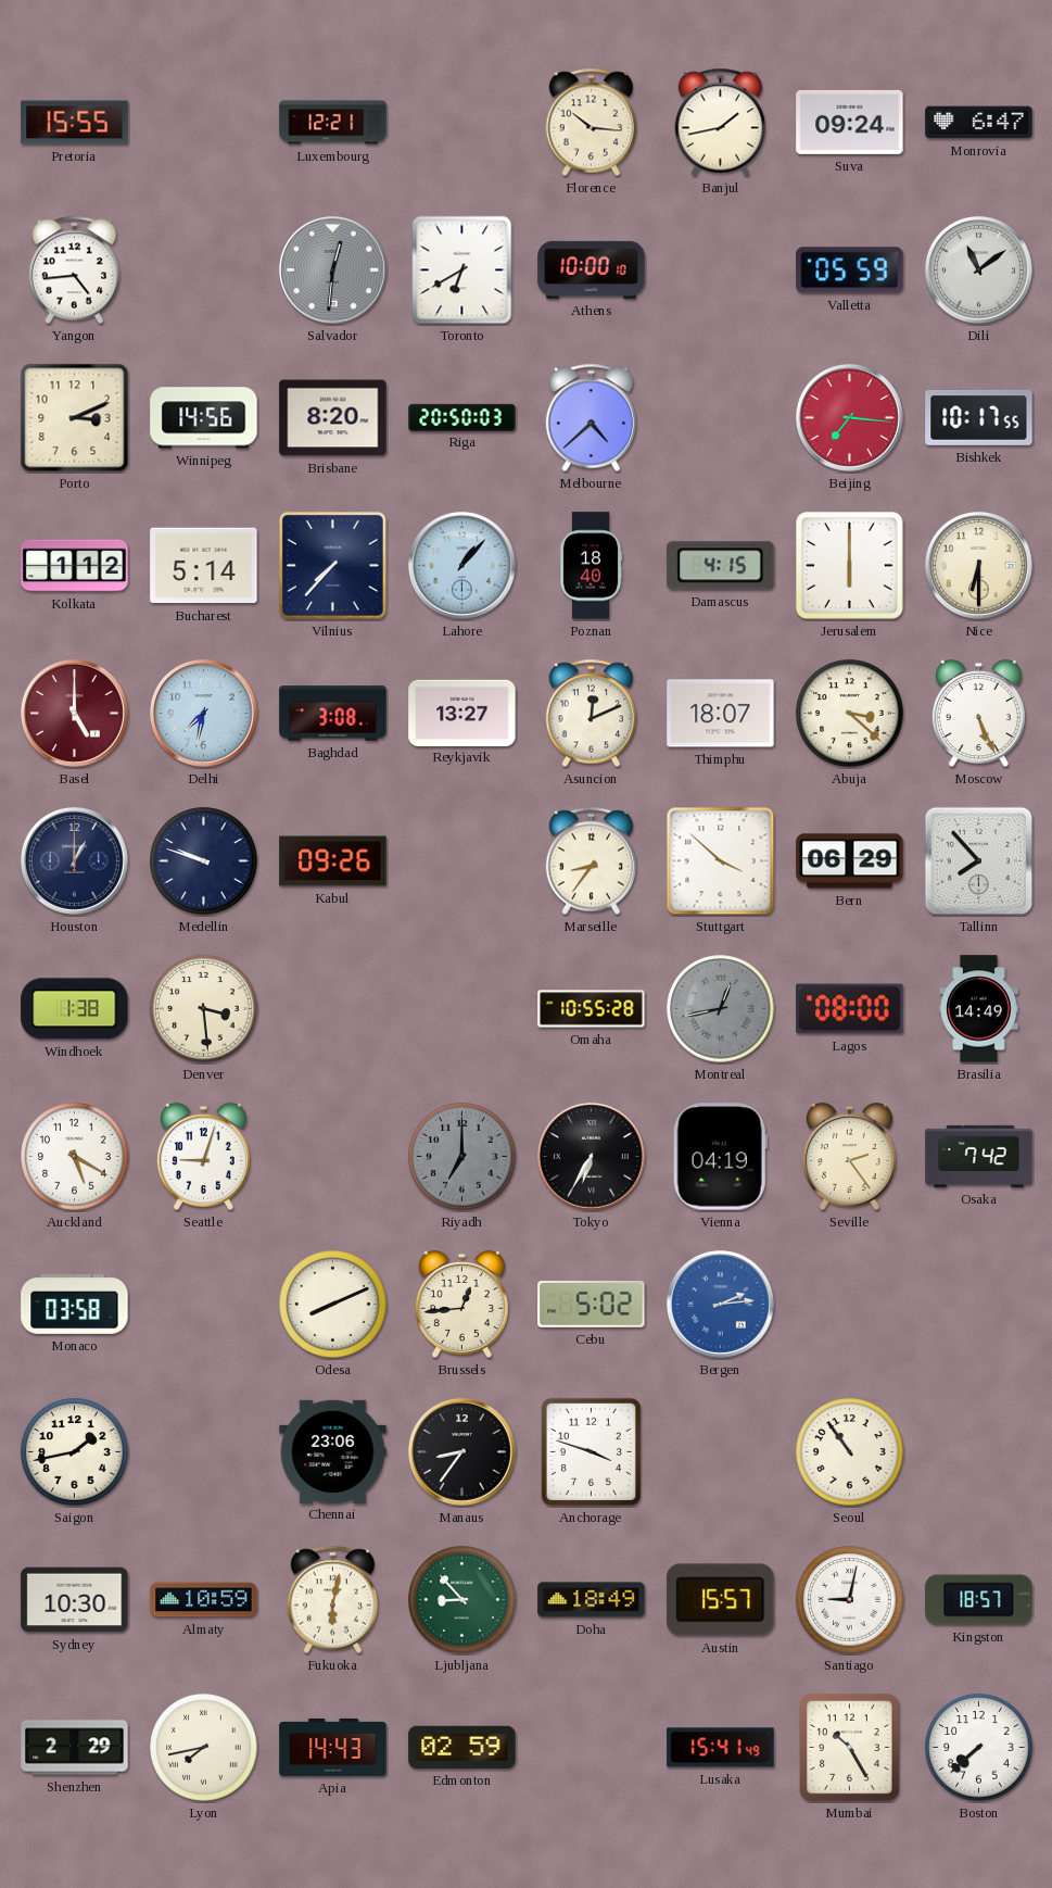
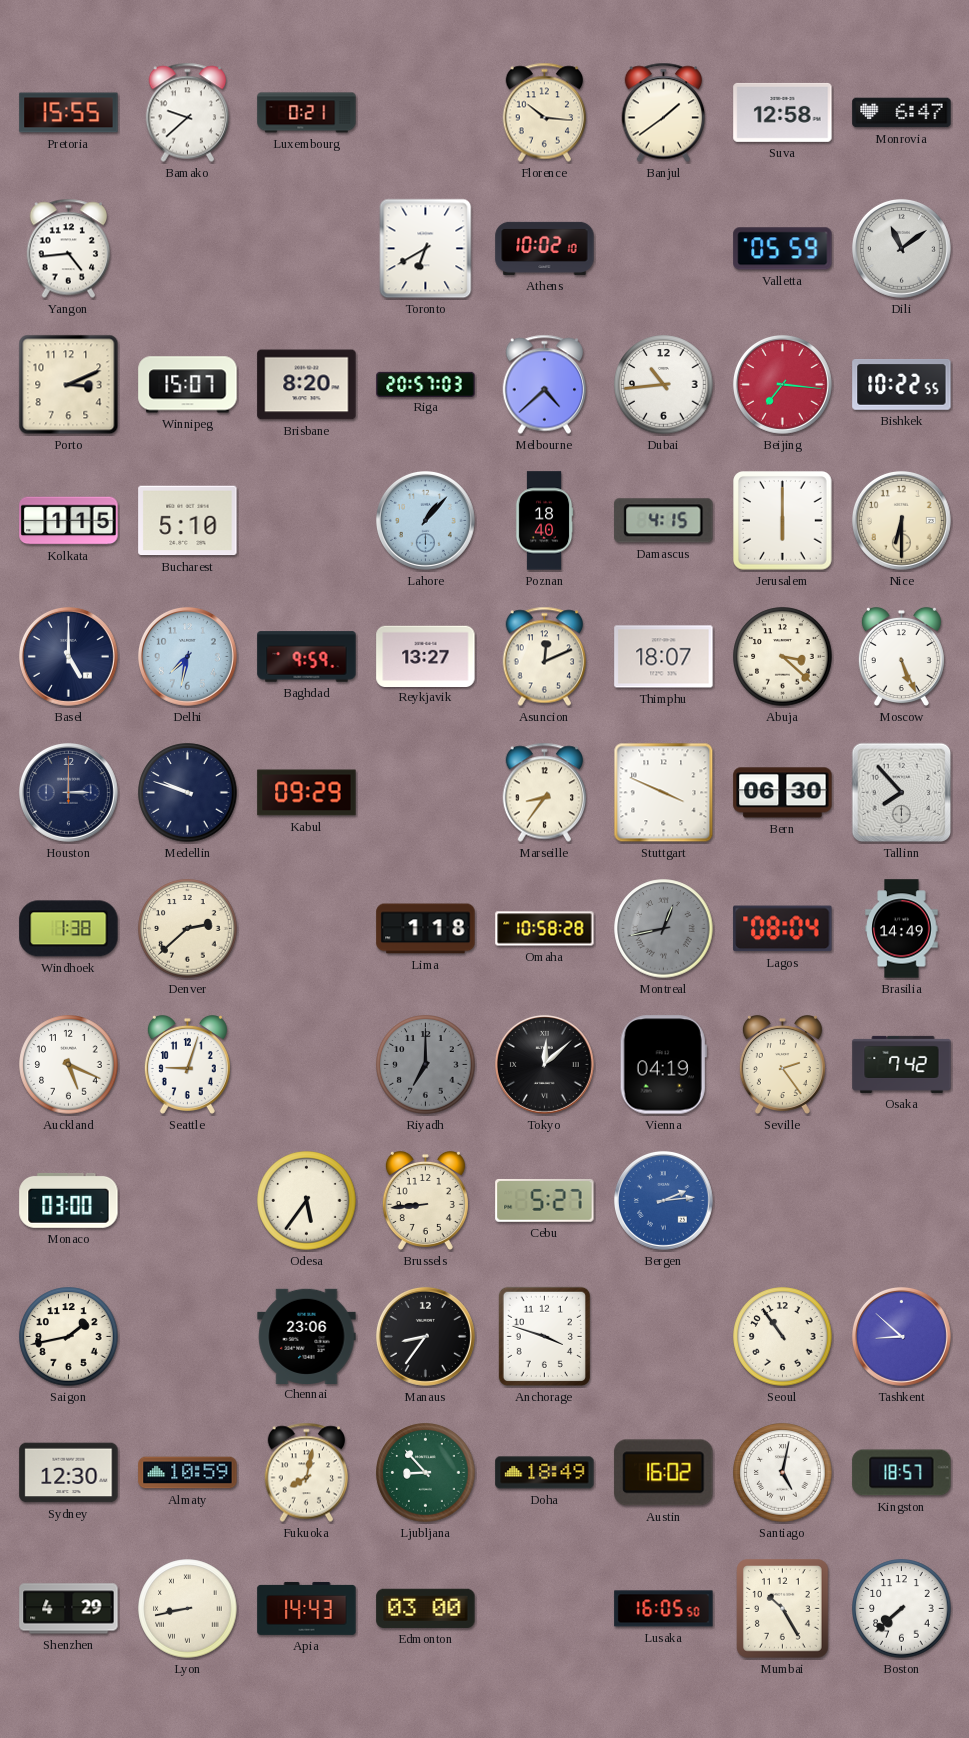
Bamako: none -> 9:38 (188, 113)
Luxembourg: 12:21 -> 0:21 (307, 113)
Banjul: 1:43 -> 1:39 (664, 113)
Suva: 09:24 -> 12:58 (783, 112)
Salvador: 12:31 -> none (332, 269)
Athens: 10:00 -> 10:02 (545, 248)
Winnipeg: 14:56 -> 15:07 (188, 385)
Riga: 20:50 -> 20:57 (426, 384)
Dubai: none -> 10:44 (664, 385)
Bishkek: 10:17 -> 10:22 (902, 385)
Kolkata: 1:12 -> 1:15 (69, 521)
Bucharest: 5:14 -> 5:10 (188, 521)
Vilnius: 7:37 -> none (332, 565)
Basel dial: burgundy -> navy (68, 656)
Baghdad: 3:08 -> 9:59 (307, 657)
Houston: 1:00 -> 3:00 (68, 792)
Kabul: 09:26 -> 09:29 (307, 793)
Stuttgart: 3:52 -> 3:49 (664, 793)
Bern: 06:29 -> 06:30 (783, 793)
Denver: 3:29 -> 2:38 (188, 929)
Lima: none -> 1:18 (426, 929)
Omaha: 10:55 -> 10:58 (545, 929)
Lagos: 08:00 -> 08:04 (783, 929)
Auckland: 5:20 -> 5:19 (69, 1065)
Tokyo: 6:35 -> 12:08 (544, 1064)
Monaco: 03:58 -> 03:00 (69, 1200)
Odesa: 8:11 -> 5:36 (307, 1201)
Brussels: 12:44 -> 8:44 (425, 1200)
Cebu: 5:02 -> 5:27 (545, 1200)
Tashkent: none -> 8:52 (901, 1336)
Sydney: 10:30 -> 12:30 (69, 1473)
Fukuoka: 6:02 -> 8:02 (307, 1473)
Austin: 15:57 -> 16:02 (664, 1473)
Santiago: 9:02 -> 5:02 (783, 1473)
Shenzhen: 2:29 -> 4:29 (69, 1609)
Lyon: 7:43 -> 8:43 (188, 1609)
Edmonton: 02:59 -> 03:00 (426, 1608)
Lusaka: 15:41 -> 16:05 (664, 1609)
